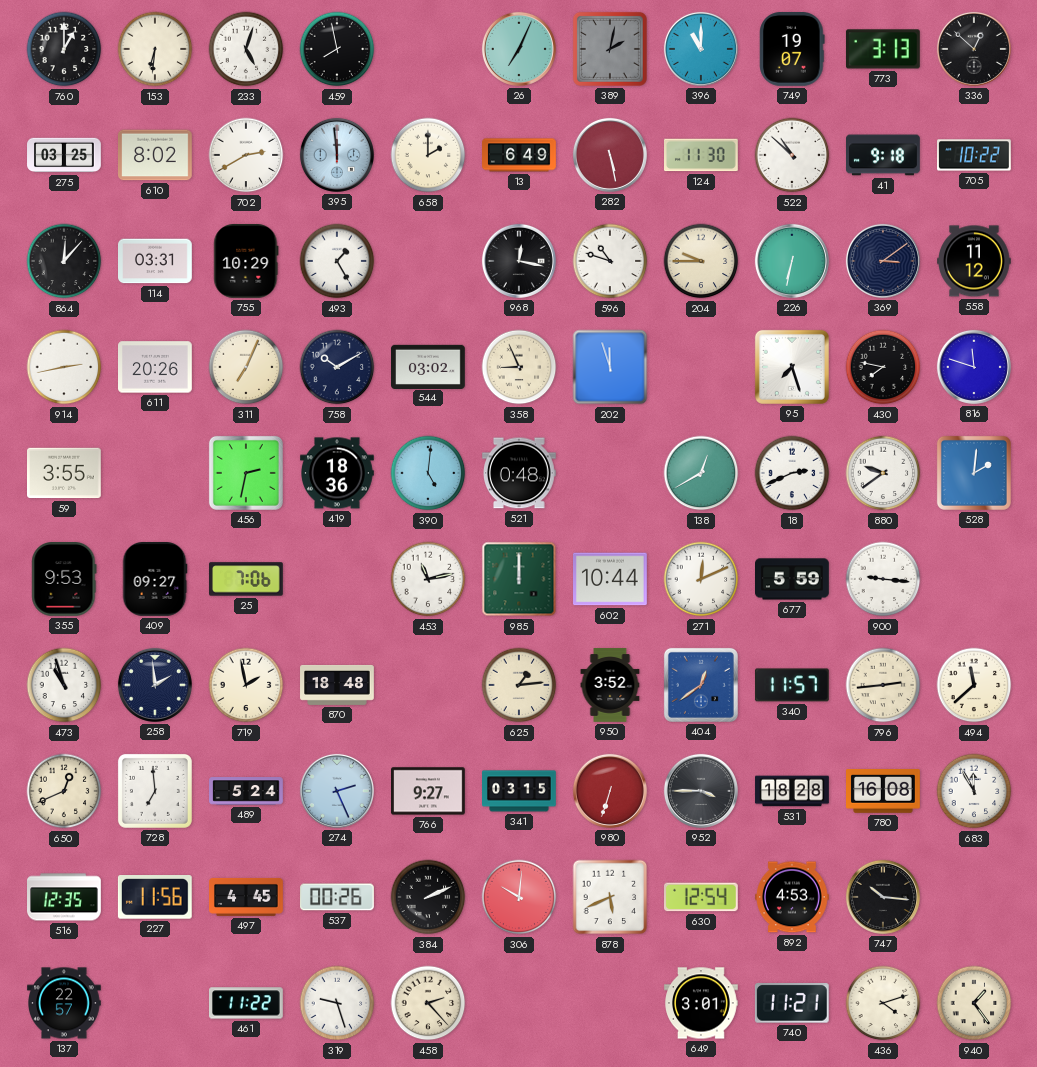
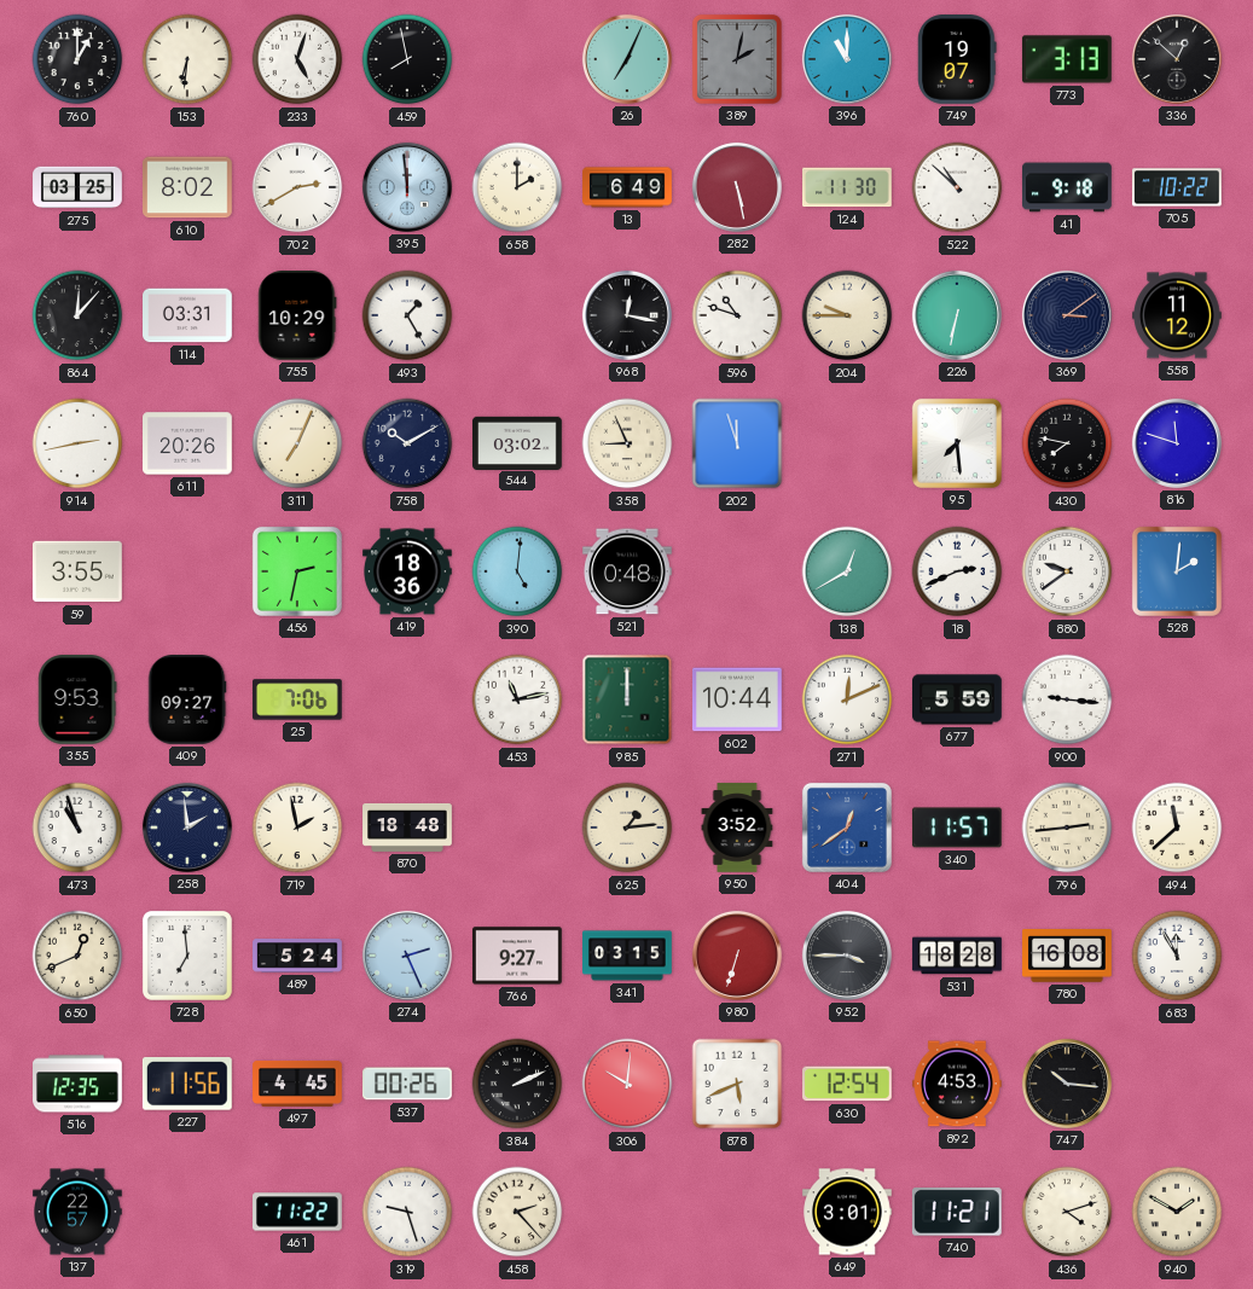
95: 7:27 -> 7:29 (957, 443)
940: 1:24 -> 1:50 (1177, 1212)
